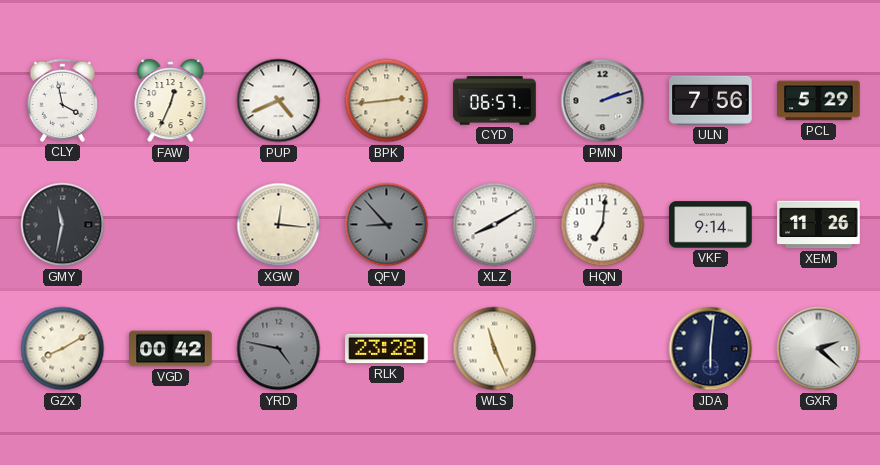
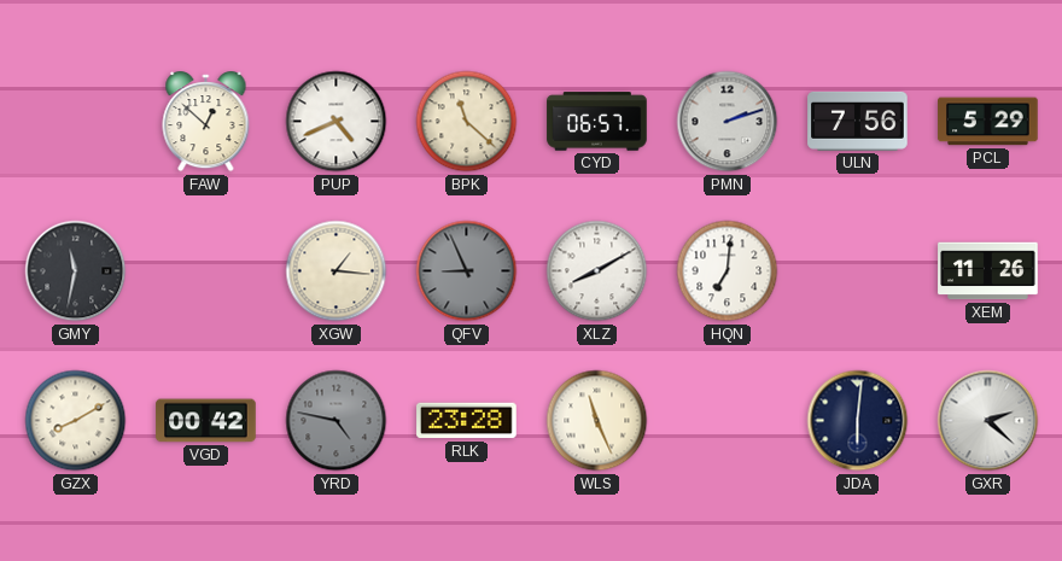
CLY: 3:58 -> none (62, 100)
FAW: 12:34 -> 12:52 (206, 123)
BPK: 2:44 -> 11:22 (467, 122)
XGW: 12:16 -> 1:16 (337, 271)
QFV: 8:53 -> 8:56 (467, 271)
VKF: 9:14 -> none (711, 225)
